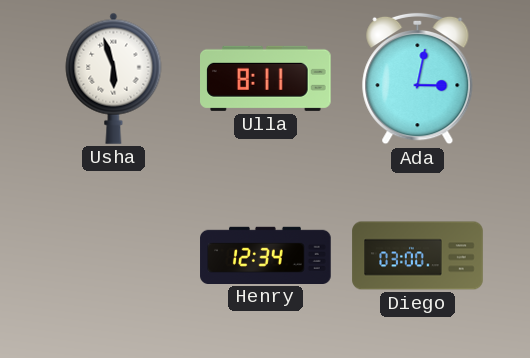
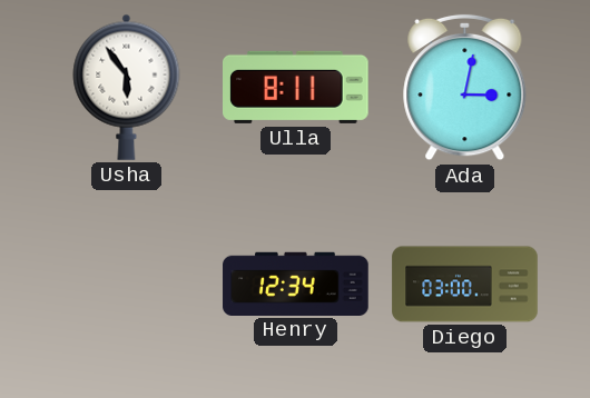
Usha: 5:57 -> 5:54 (127, 87)
